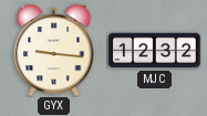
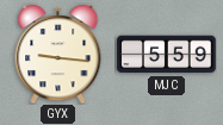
MJC: 12:32 -> 5:59 (167, 55)
